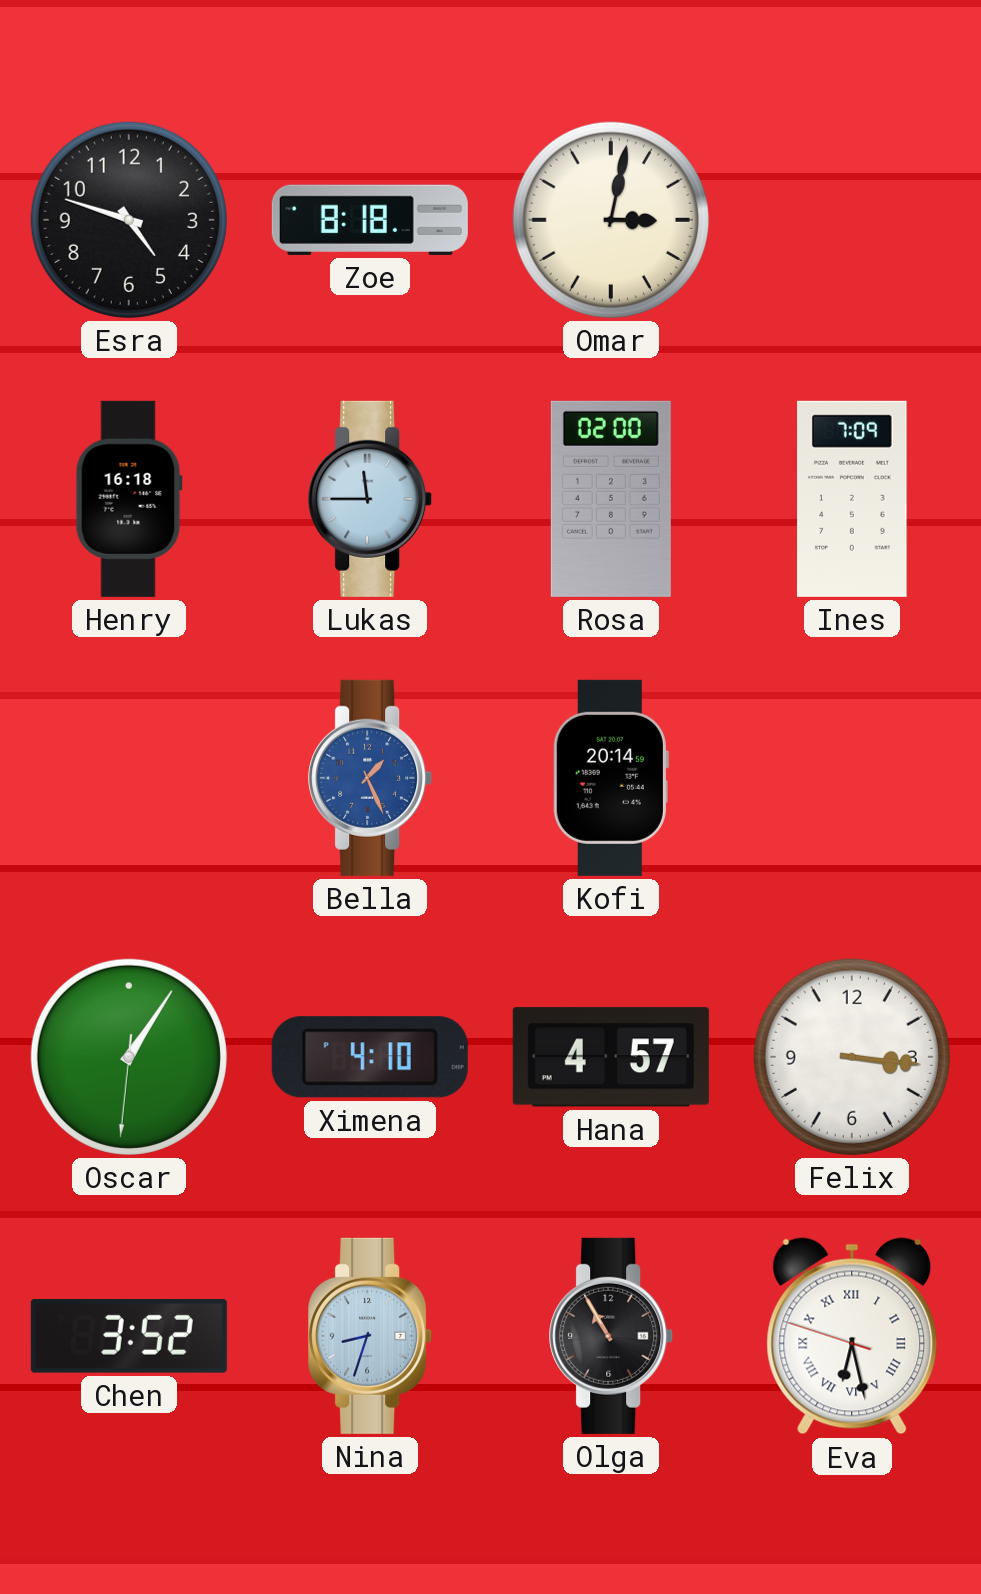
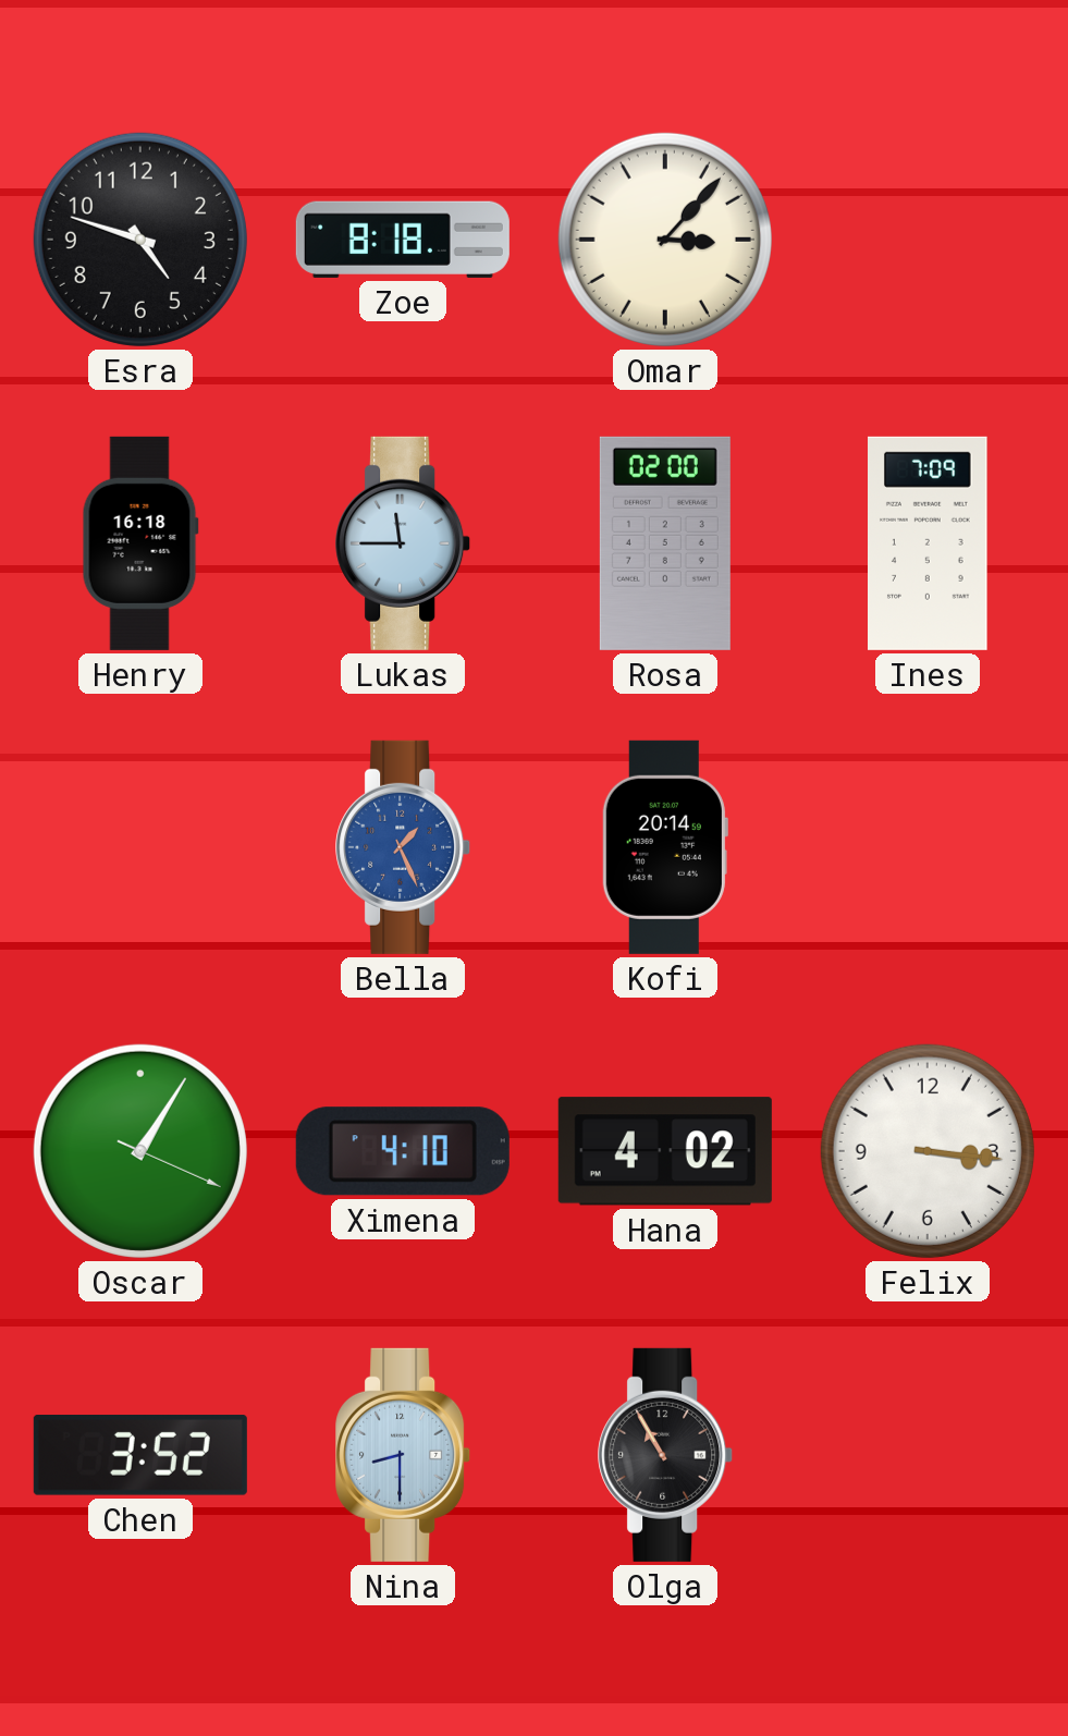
Omar: 3:02 -> 3:07 (665, 240)
Oscar: 1:05:31 -> 1:05:19 (140, 1151)
Hana: 4:57 -> 4:02 (665, 1151)
Nina: 8:33 -> 8:30 (404, 1455)
Eva: 6:27 -> none (852, 1336)
